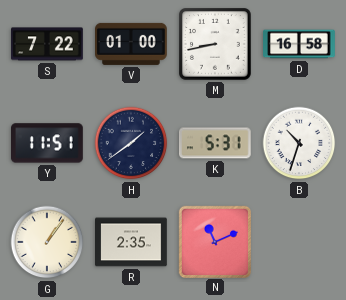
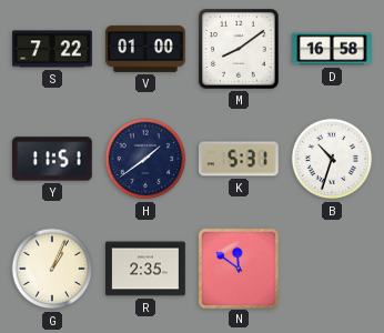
M: 8:43 -> 8:09 (240, 50)
G: 1:06 -> 1:04 (52, 269)
N: 11:11 -> 11:51 (238, 268)
